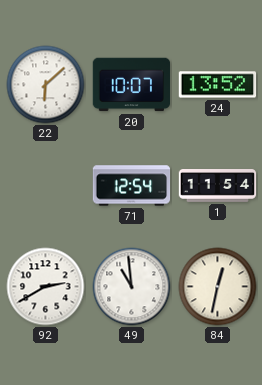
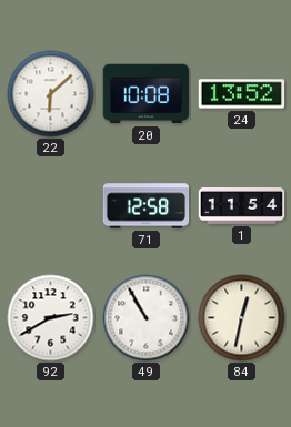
20: 10:07 -> 10:08 (147, 94)
71: 12:54 -> 12:58 (147, 206)
49: 10:59 -> 10:55 (147, 318)
